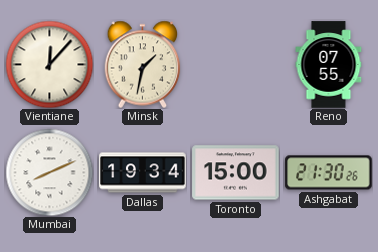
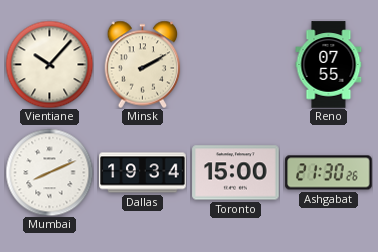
Vientiane: 12:07 -> 10:07 (49, 64)
Minsk: 1:32 -> 2:10 (143, 64)
